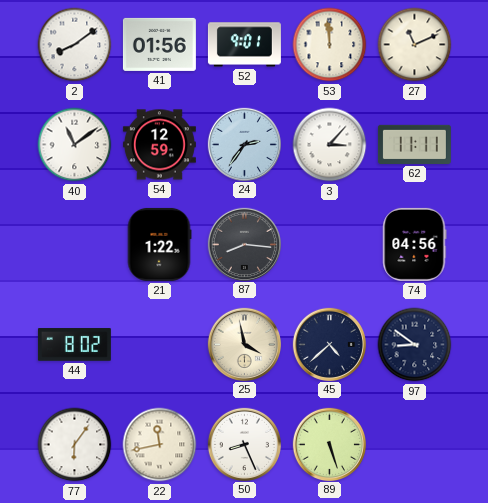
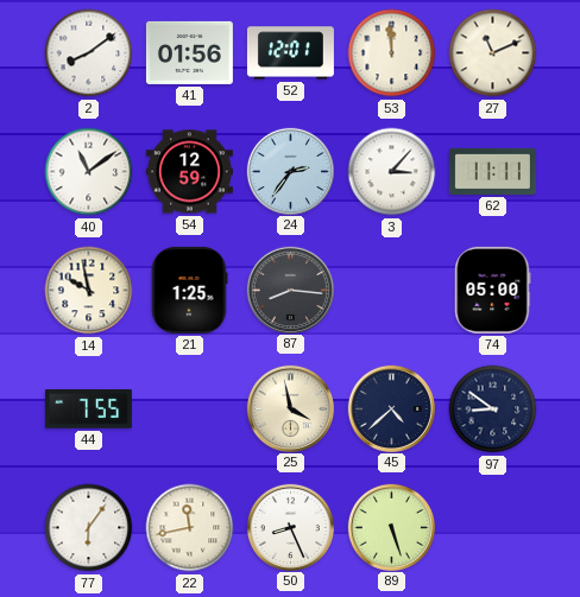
52: 9:01 -> 12:01 (290, 53)
14: none -> 9:58 (89, 291)
21: 1:22 -> 1:25 (189, 290)
74: 04:56 -> 05:00 (493, 290)
44: 8:02 -> 7:55 (88, 409)
